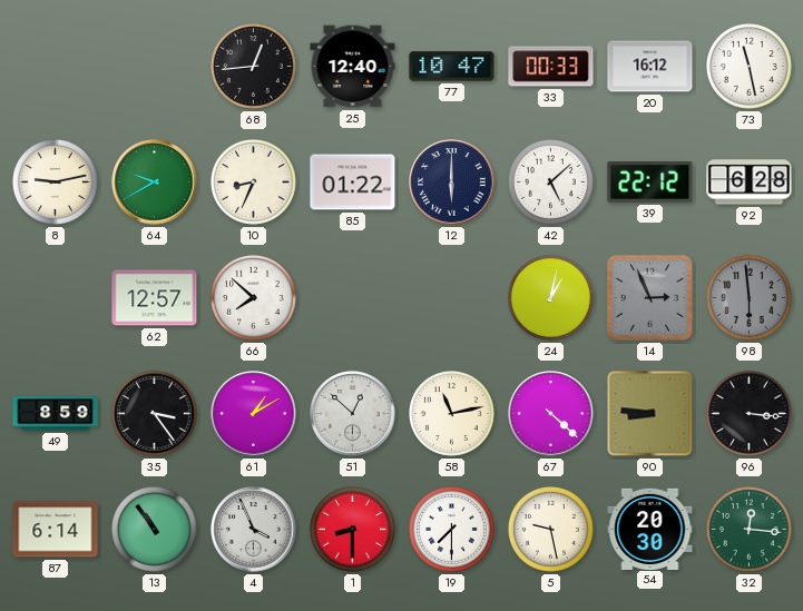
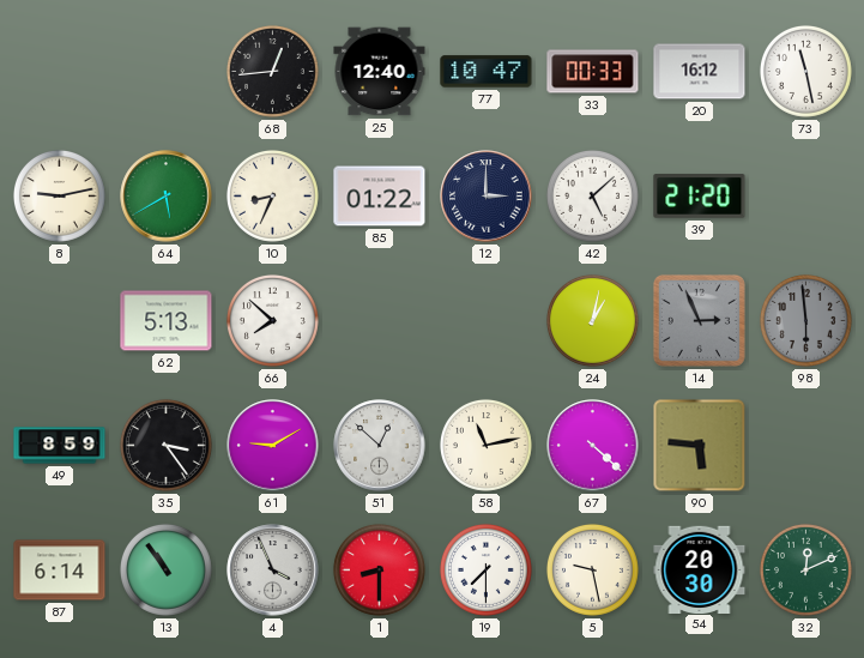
64: 9:40 -> 5:40 (167, 197)
12: 6:00 -> 3:00 (487, 197)
39: 22:12 -> 21:20 (700, 197)
92: 6:28 -> none (750, 183)
62: 12:57 -> 5:13 (167, 321)
61: 1:10 -> 9:10 (273, 446)
90: 8:46 -> 5:46 (700, 446)
96: 3:16 -> none (748, 413)
32: 12:16 -> 12:11 (805, 569)
